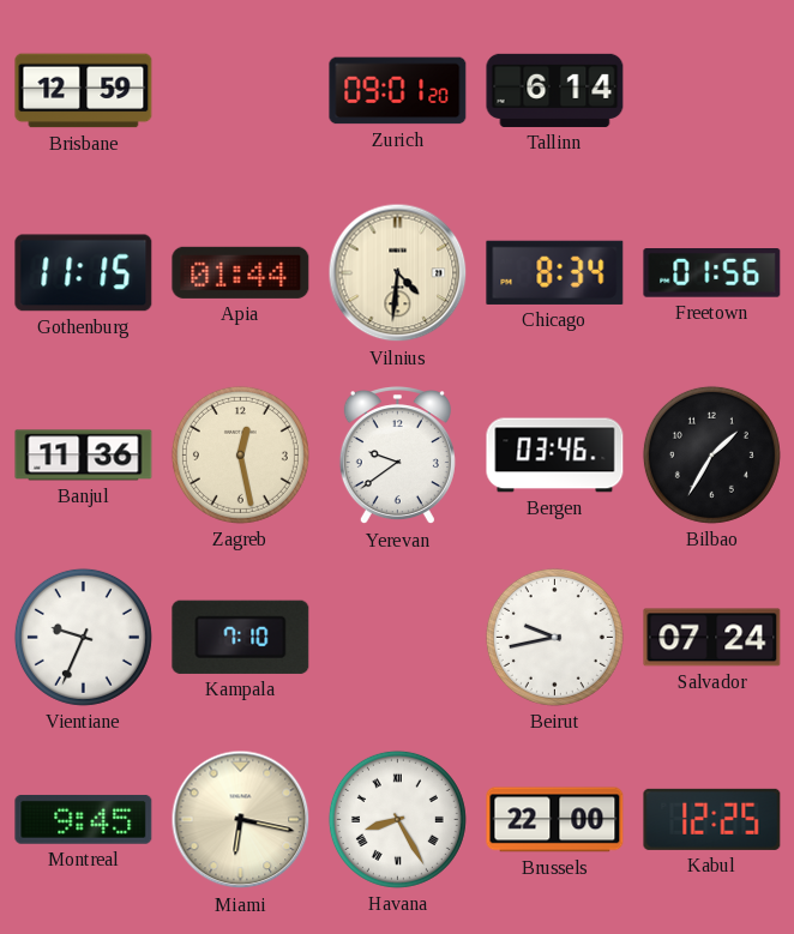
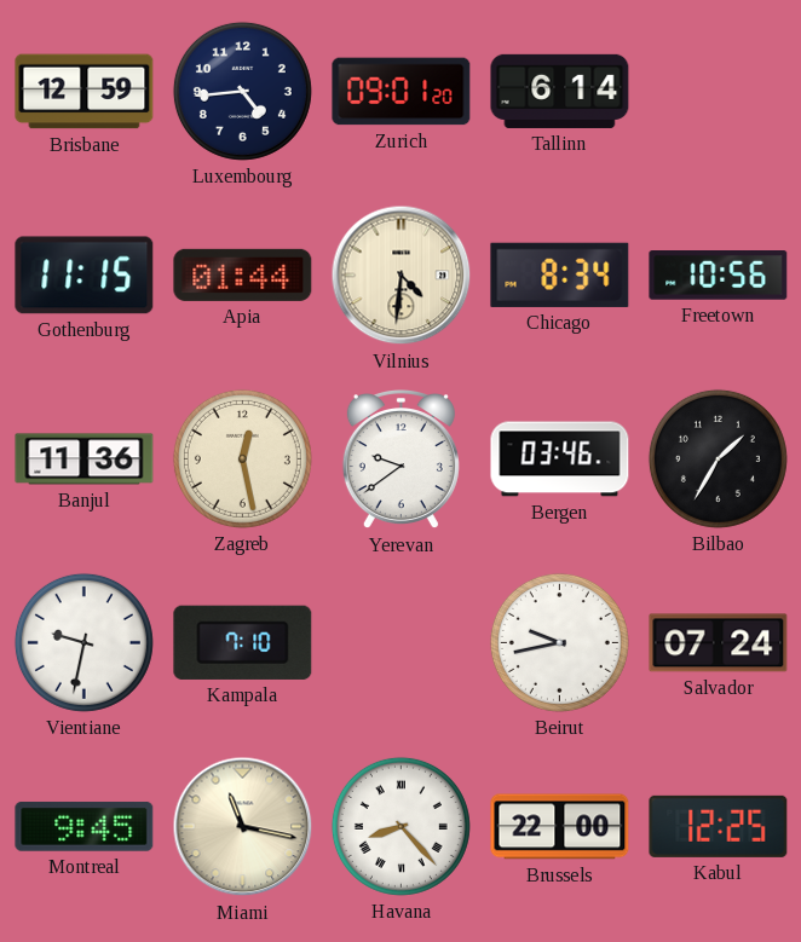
Luxembourg: none -> 4:44 (242, 91)
Freetown: 01:56 -> 10:56 (719, 276)
Vientiane: 9:34 -> 9:32 (83, 642)
Miami: 6:17 -> 11:17 (243, 827)
Havana: 8:25 -> 8:23 (400, 826)
